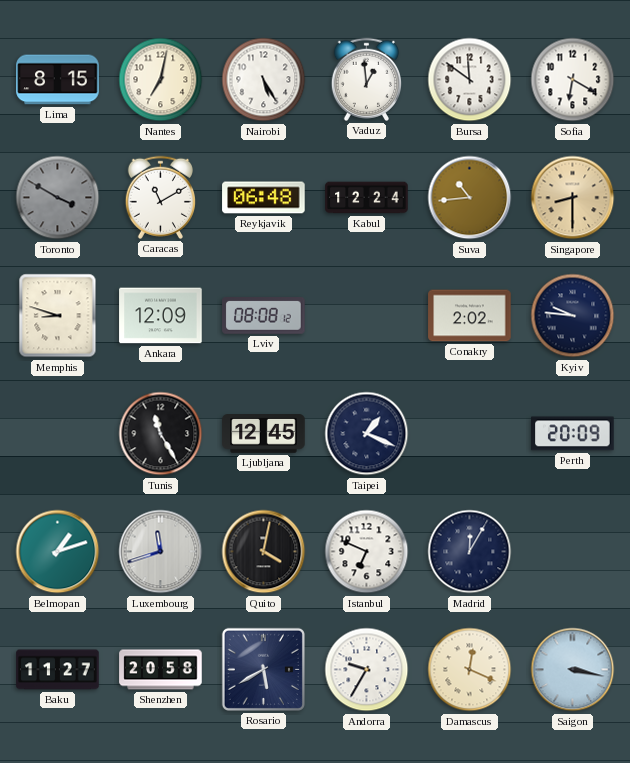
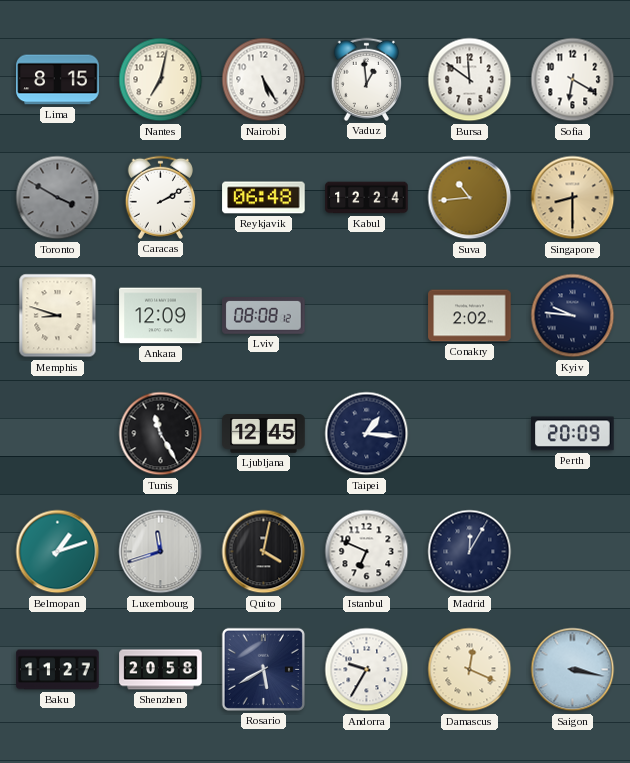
Caracas: 11:10 -> 2:10 (160, 197)
Taipei: 1:19 -> 1:16 (367, 434)
